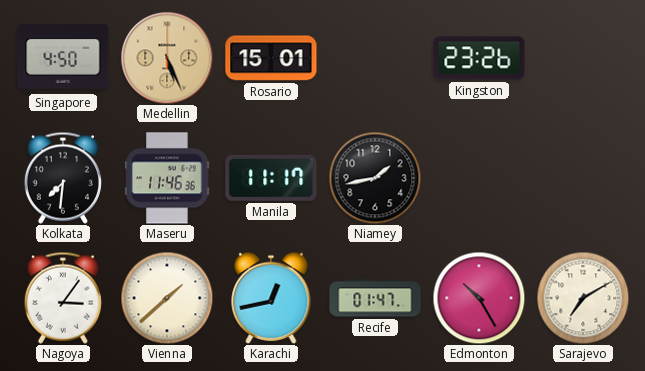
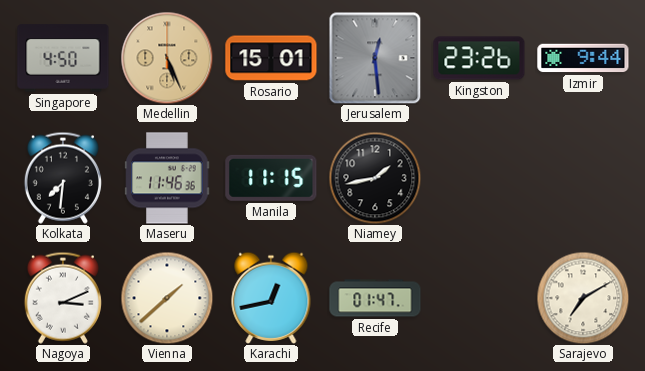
Jerusalem: none -> 12:29 (375, 58)
Izmir: none -> 9:44 (583, 58)
Manila: 11:17 -> 11:15 (271, 178)
Nagoya: 3:06 -> 3:11 (63, 298)
Edmonton: 10:25 -> none (479, 298)
